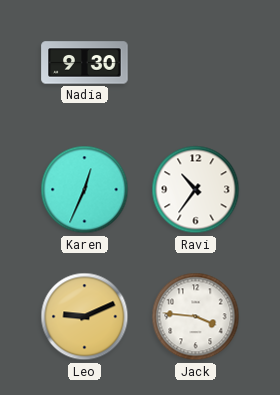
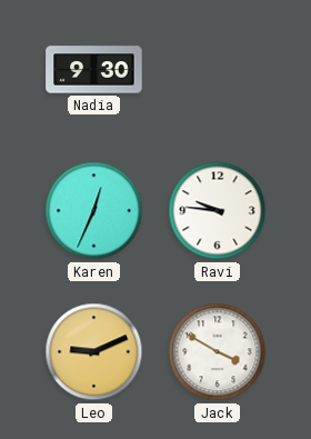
Ravi: 10:36 -> 9:46 (218, 211)
Jack: 3:46 -> 3:50 (218, 352)
